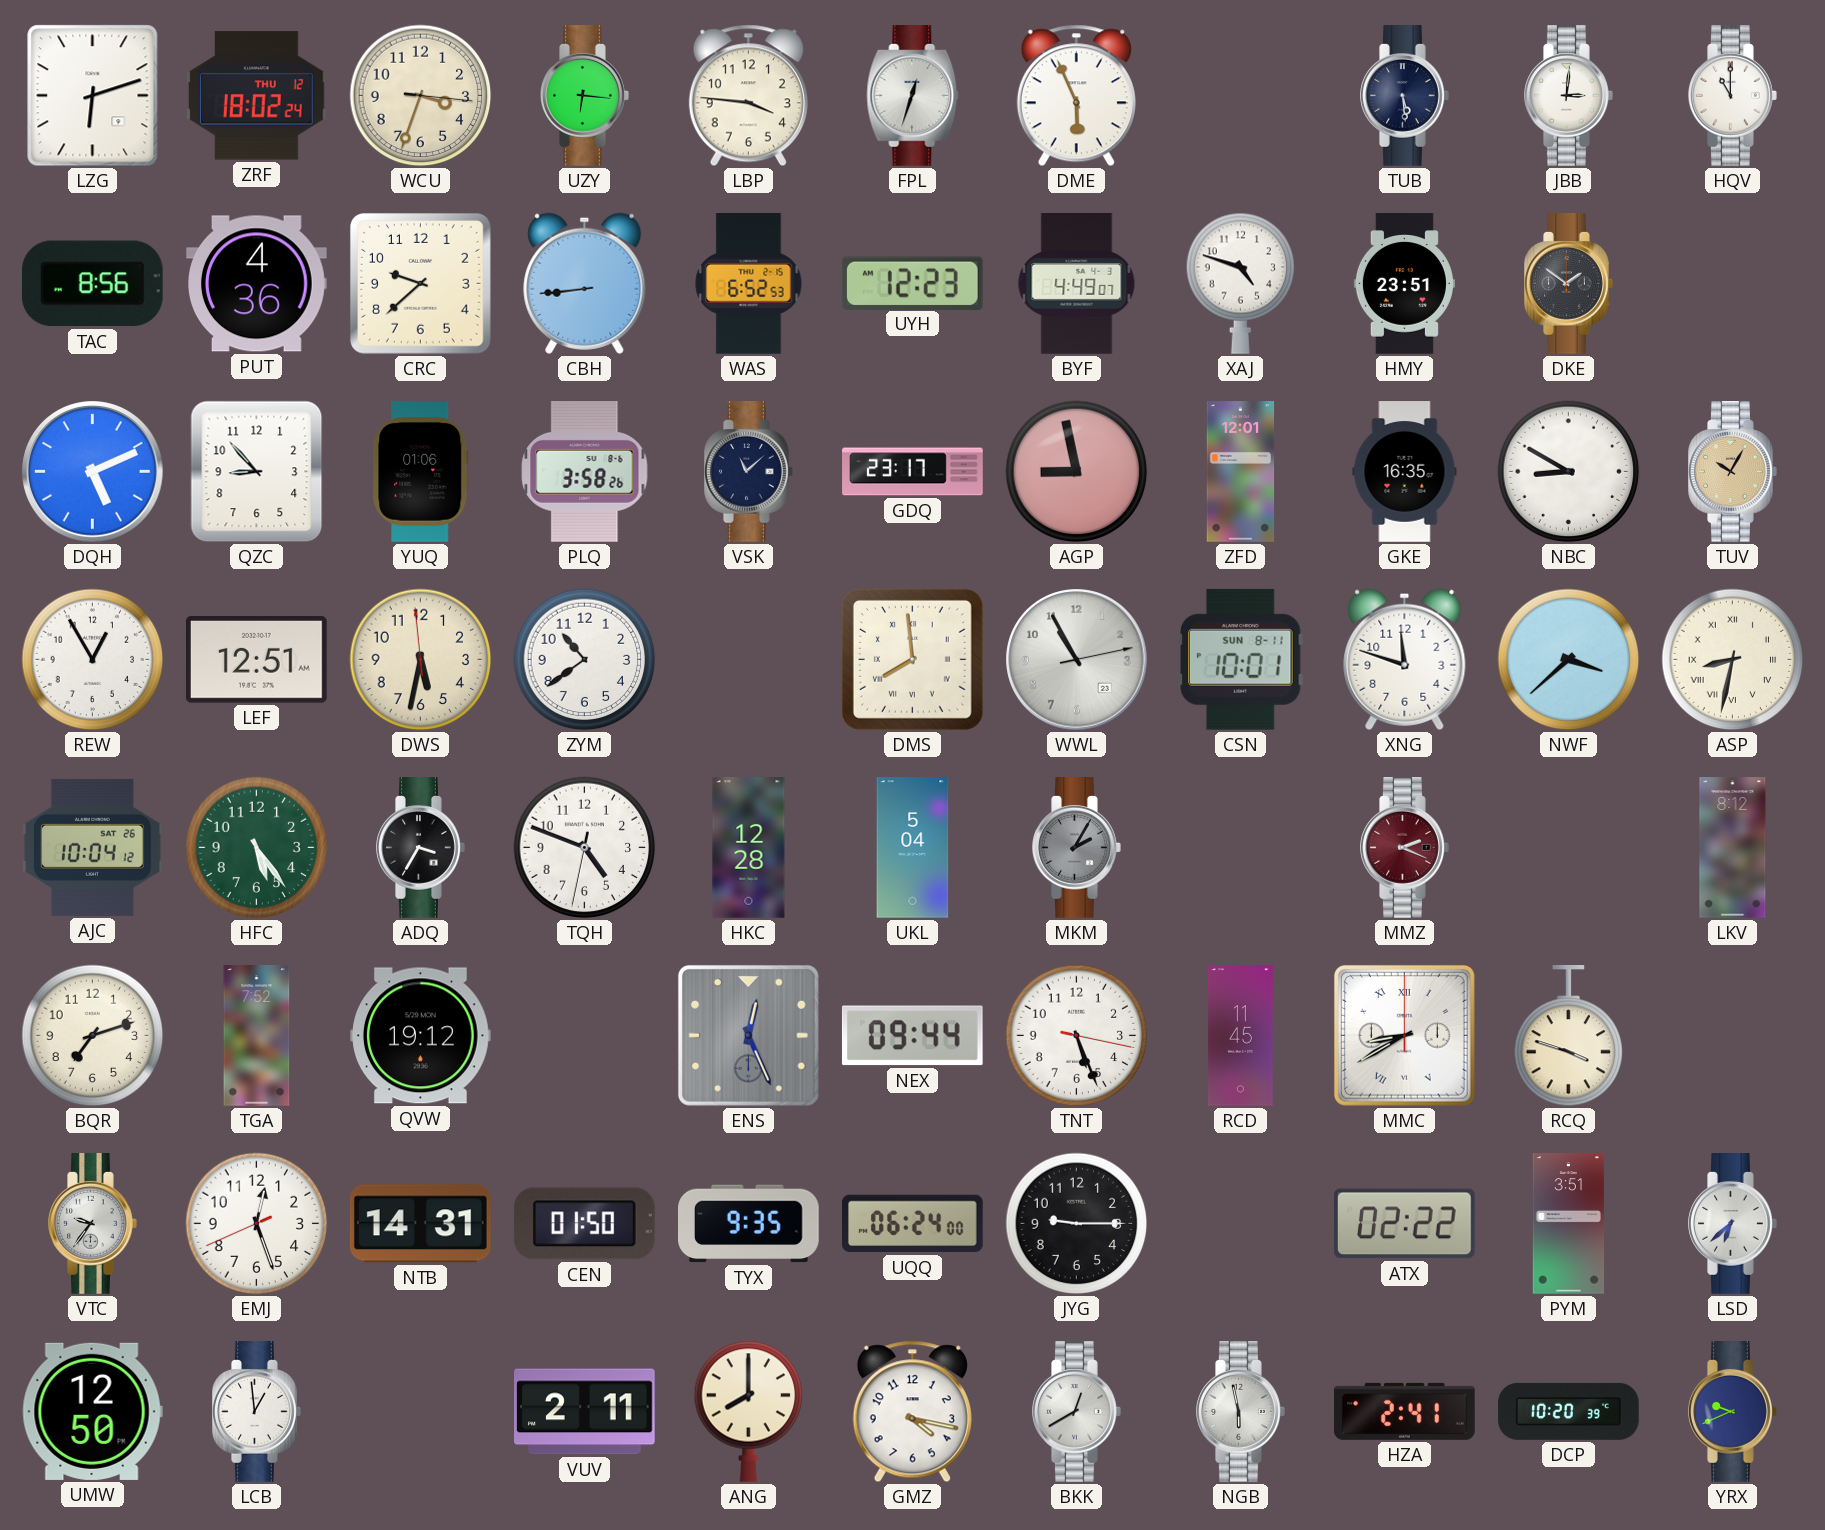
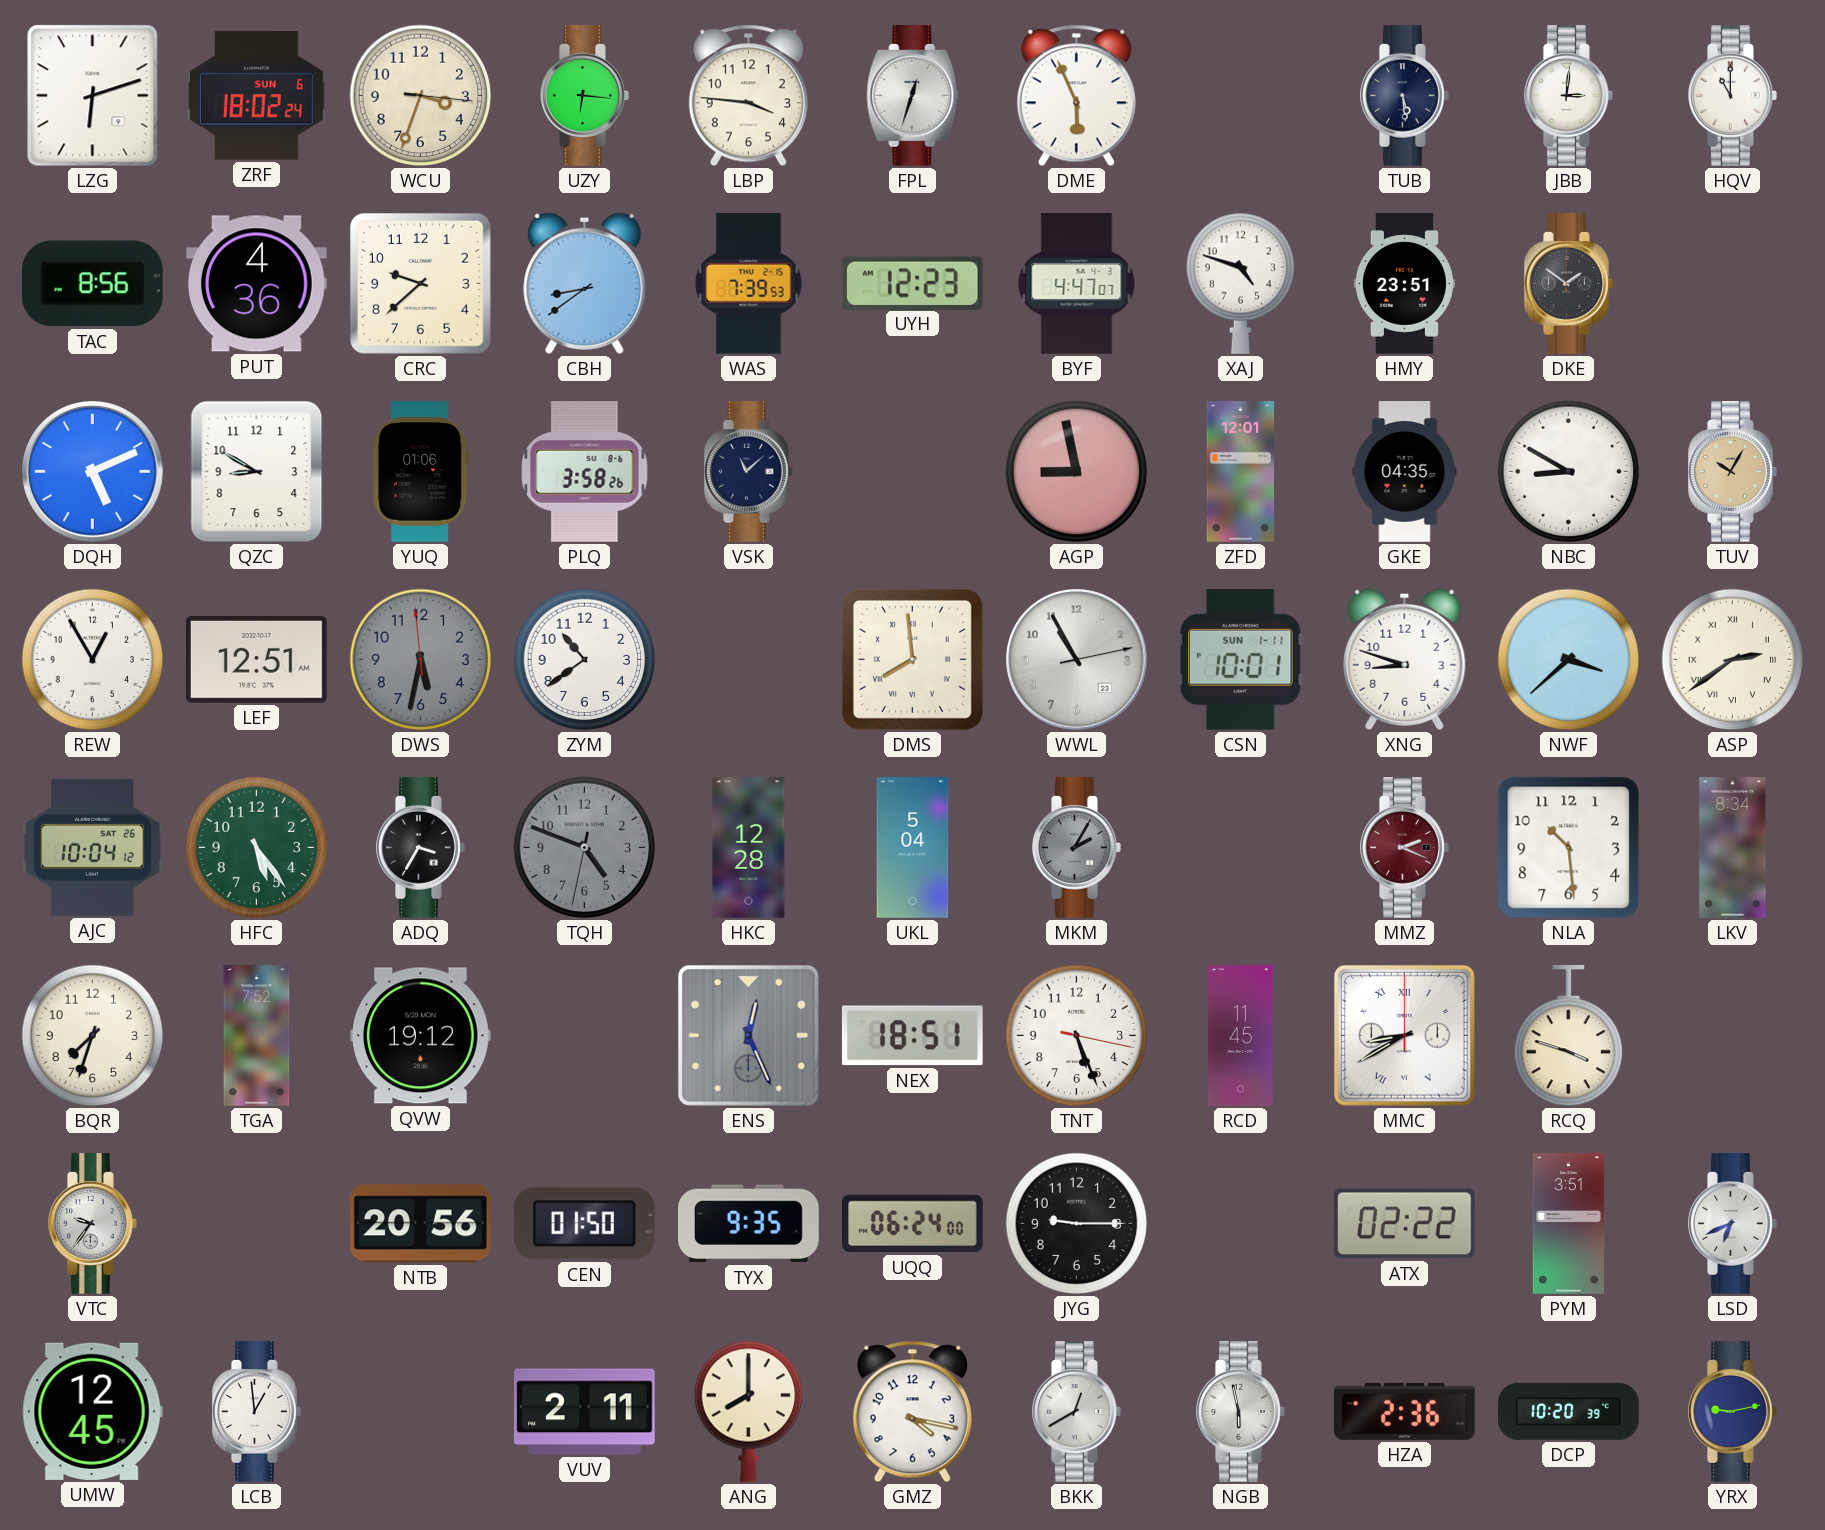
ZRF date: THU 12 -> SUN 6 (256, 96)
CBH: 8:44 -> 8:39 (585, 283)
WAS: 6:52 -> 7:39 (749, 284)
BYF: 4:49 -> 4:47 (1077, 284)
QZC: 8:53 -> 8:50 (257, 472)
GDQ: 23:17 -> none (913, 472)
GKE: 16:35 -> 04:35 (1405, 472)
DWS dial: cream -> grey (421, 660)
CSN date: SUN 8-11 -> SUN 1-11 (1241, 659)
XNG: 11:48 -> 8:48 (1405, 659)
ASP: 8:32 -> 2:39 (1733, 660)
TQH dial: white -> grey (585, 848)
NLA: none -> 10:29 (1569, 848)
LKV: 8:12 -> 8:34 (1733, 848)
BQR: 7:12 -> 7:33 (93, 1036)
NEX: 09:44 -> 18:51 (912, 1036)
EMJ: 12:26 -> none (257, 1224)
NTB: 14:31 -> 20:56 (420, 1224)
LSD: 6:38 -> 6:41 (1733, 1224)
UMW: 12:50 -> 12:45 (92, 1411)
HZA: 2:41 -> 2:36 (1405, 1411)
YRX: 9:41 -> 9:13 (1733, 1412)
